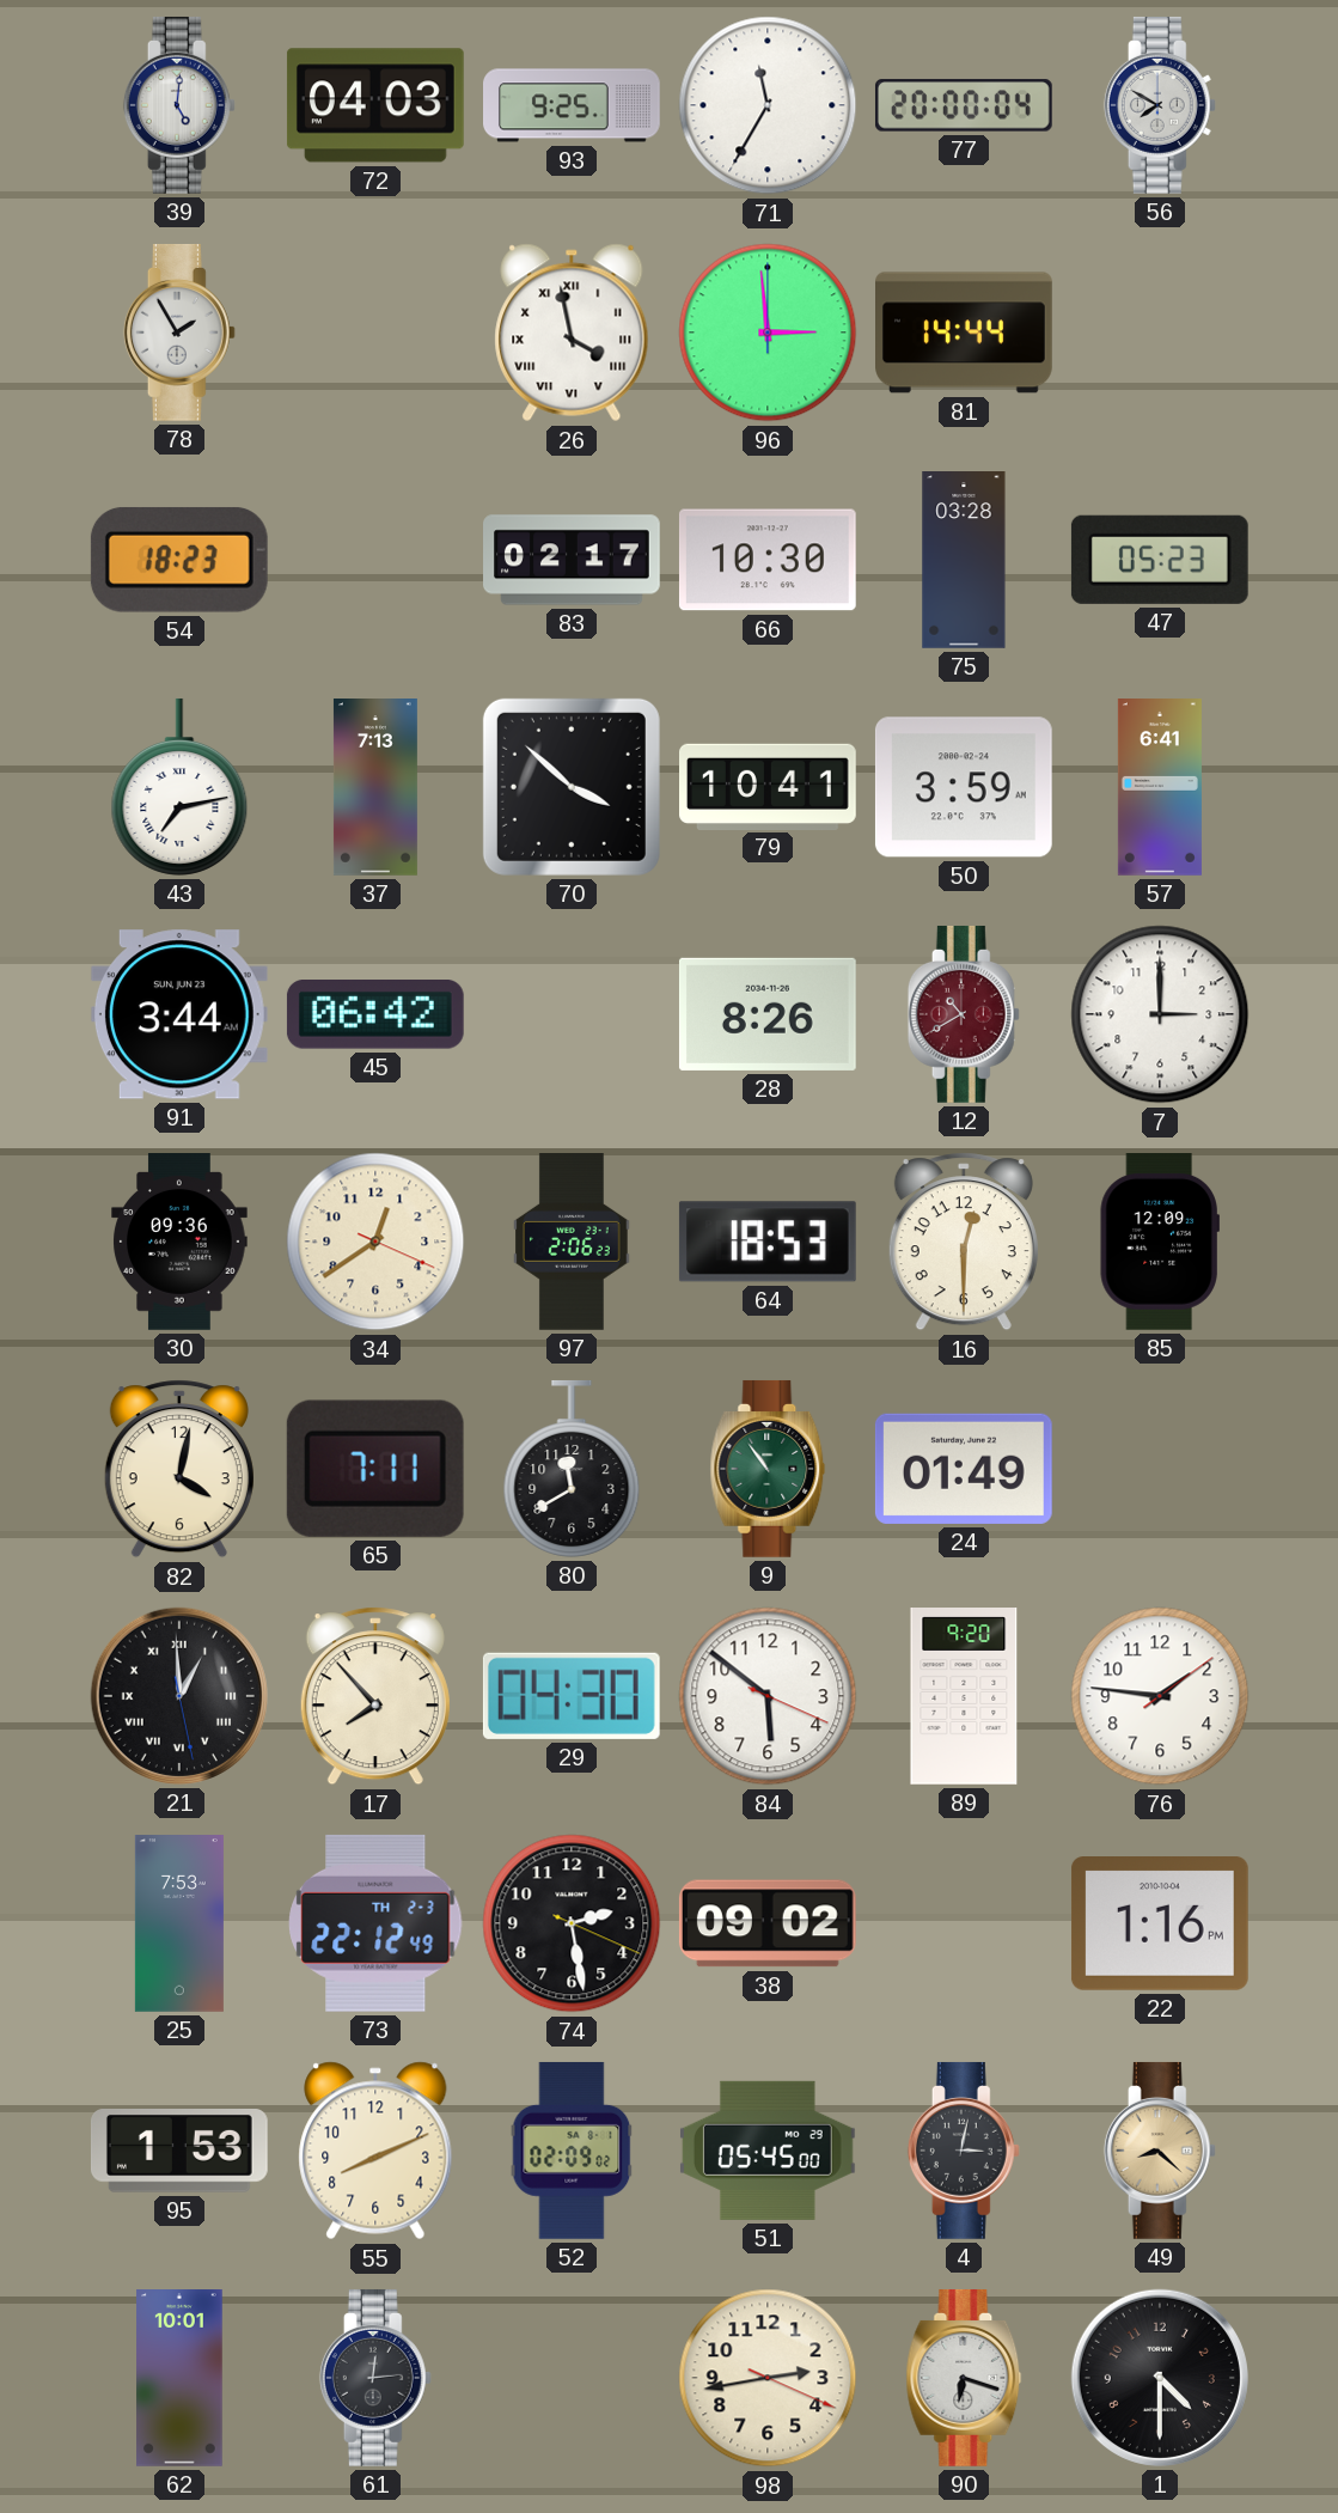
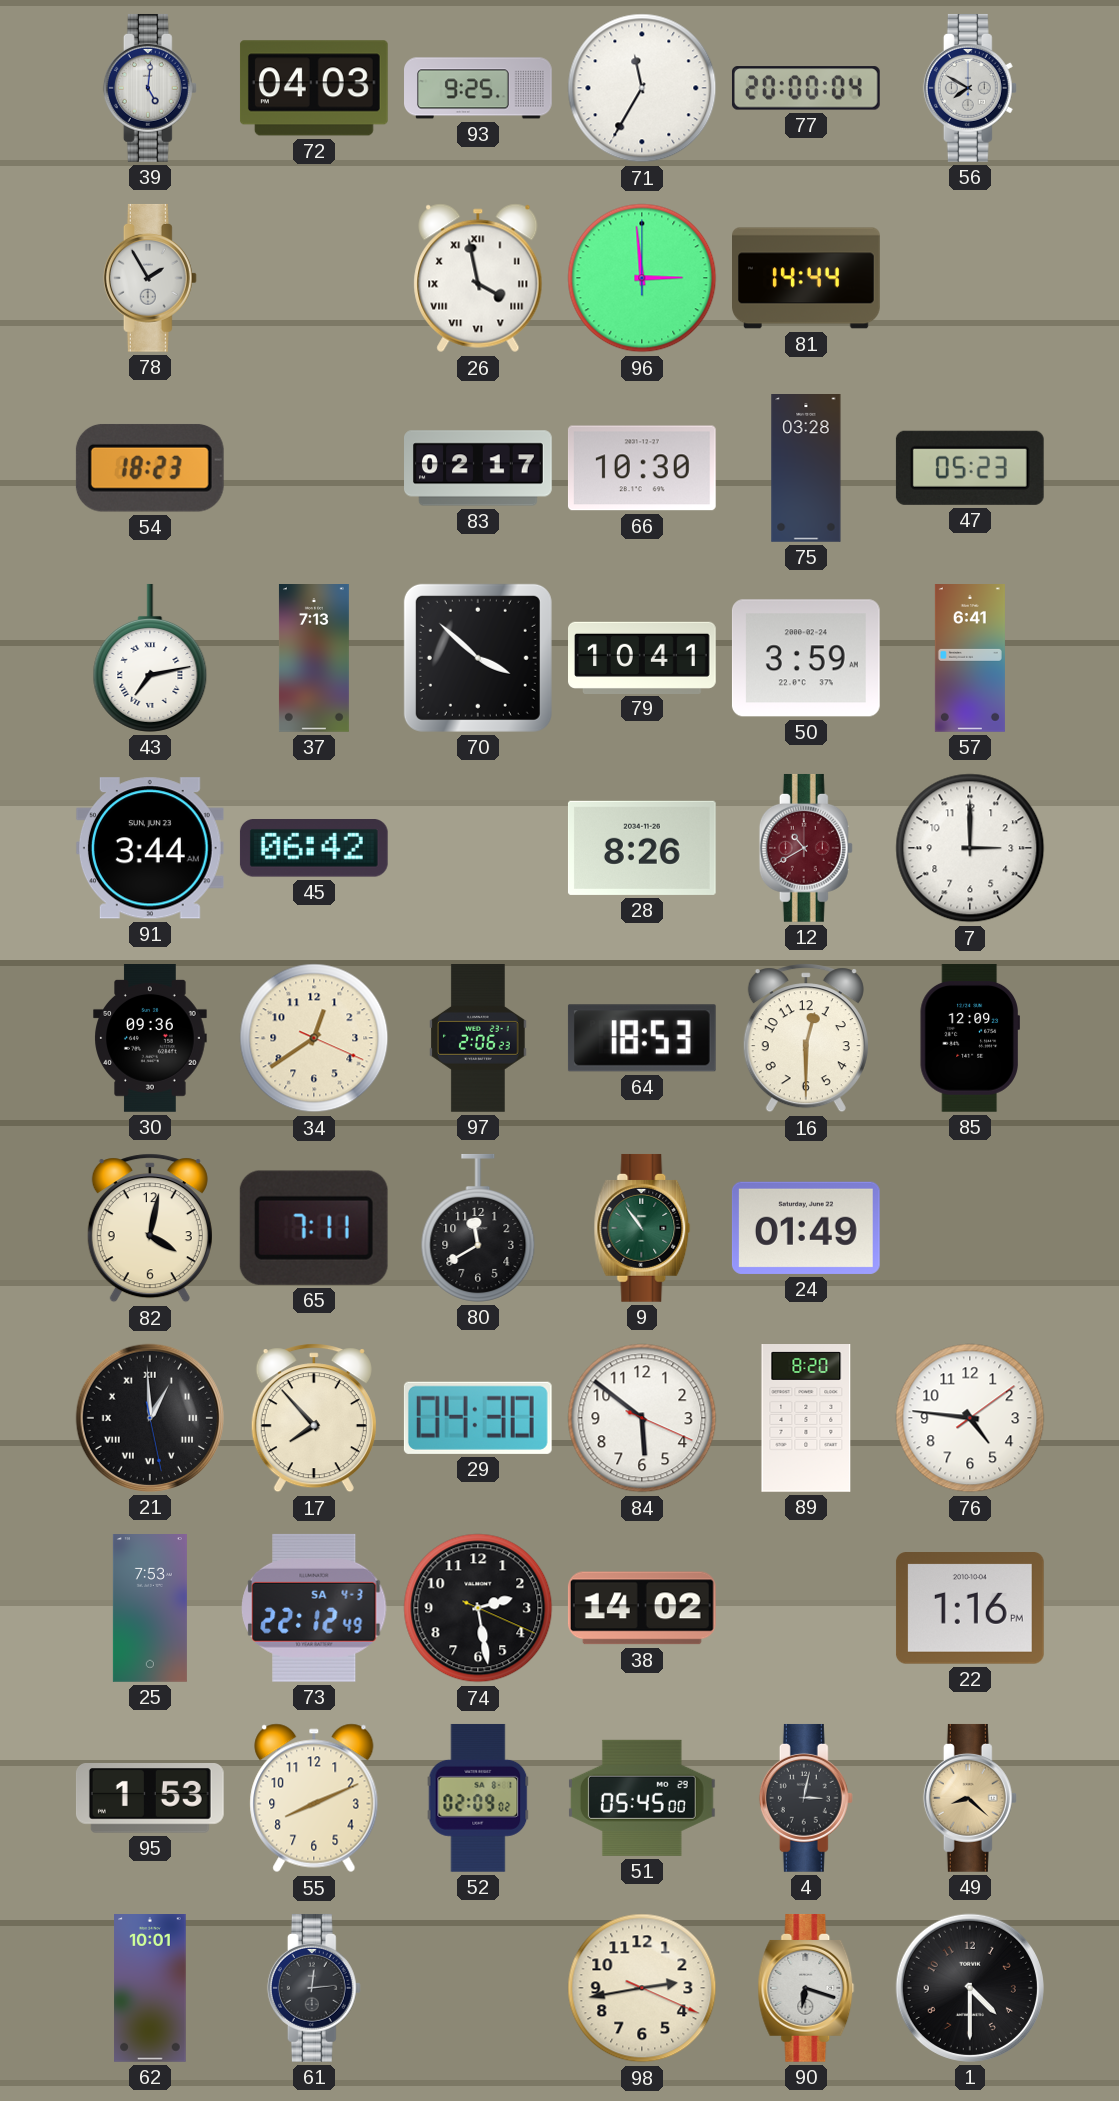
89: 9:20 -> 8:20 (806, 1419)
76: 1:46 -> 4:46 (970, 1418)
73 date: TH 2-3 -> SA 4-3 (314, 1608)
38: 09:02 -> 14:02 (642, 1608)
